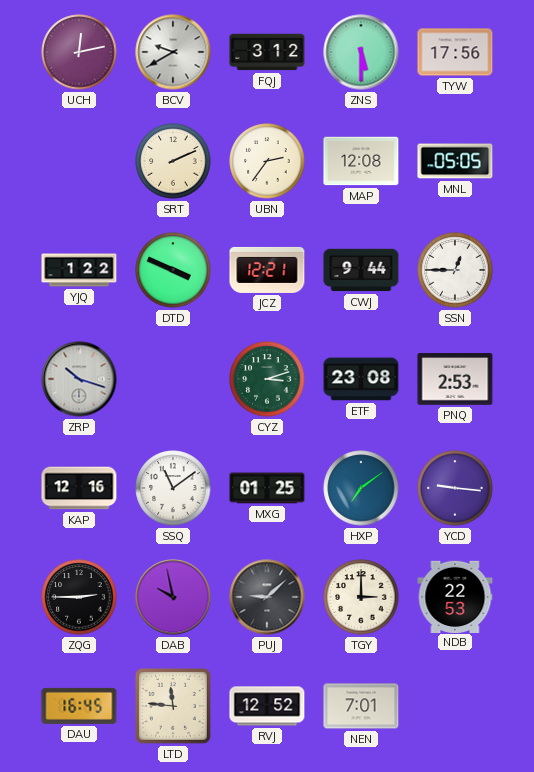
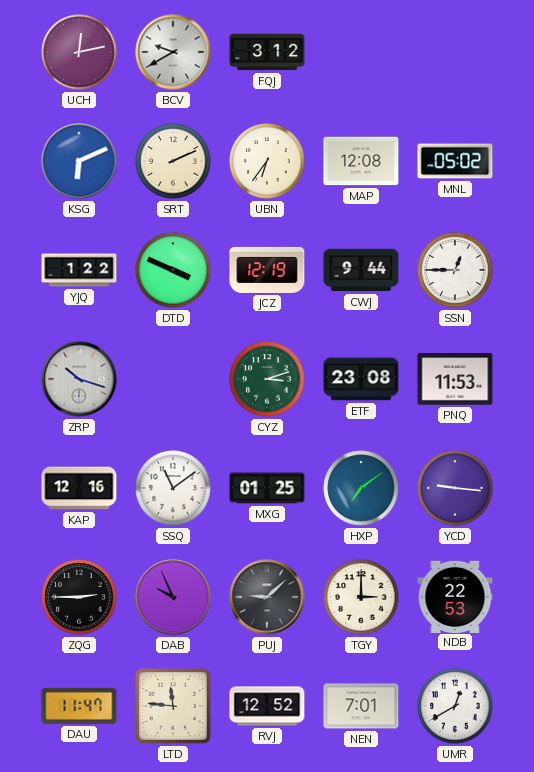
ZNS: 5:30 -> none (361, 52)
TYW: 17:56 -> none (455, 52)
KSG: none -> 6:11 (79, 161)
UBN: 2:36 -> 6:36 (267, 161)
MNL: 05:05 -> 05:02 (455, 161)
JCZ: 12:21 -> 12:19 (267, 270)
PNQ: 2:53 -> 11:53 (455, 379)
DAB: 9:58 -> 9:56 (173, 597)
DAU: 16:45 -> 11:47 (79, 706)
UMR: none -> 12:40 (455, 706)
